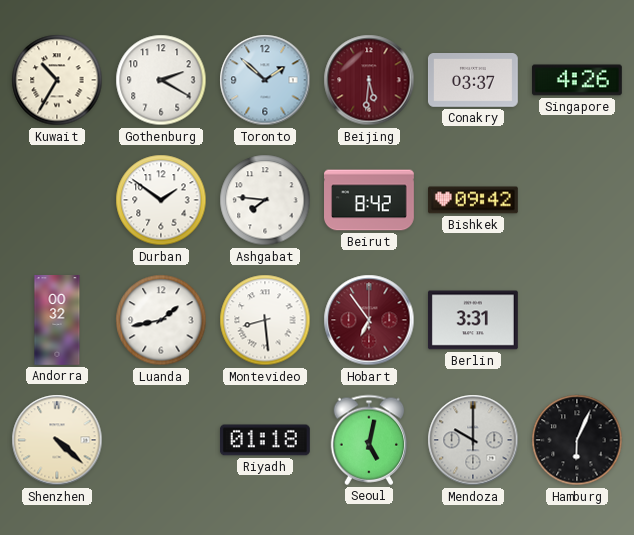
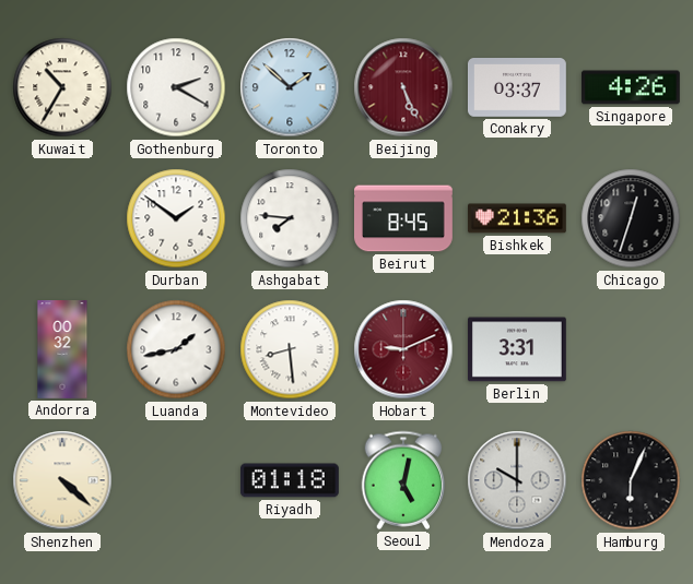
Beijing: 5:31 -> 5:26 (403, 87)
Beirut: 8:42 -> 8:45 (404, 218)
Bishkek: 09:42 -> 21:36 (517, 218)
Chicago: none -> 12:33 (631, 218)
Hobart: 6:54 -> 9:11 (403, 349)
